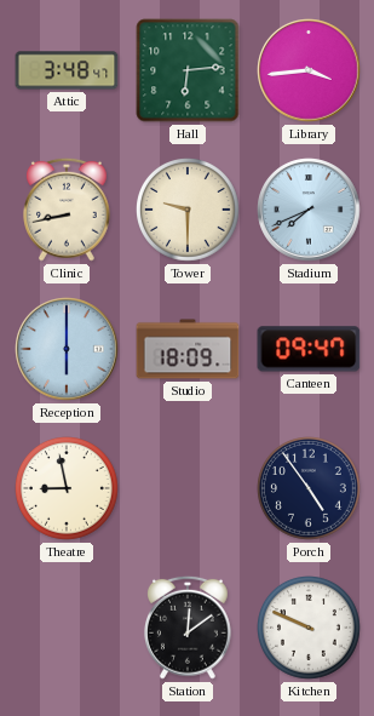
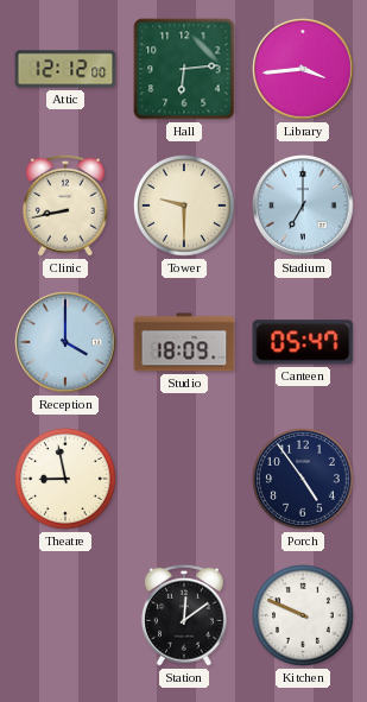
Attic: 3:48 -> 12:12 (65, 69)
Stadium: 7:41 -> 7:00 (303, 205)
Reception: 6:00 -> 4:00 (65, 342)
Canteen: 09:47 -> 05:47 (303, 342)
